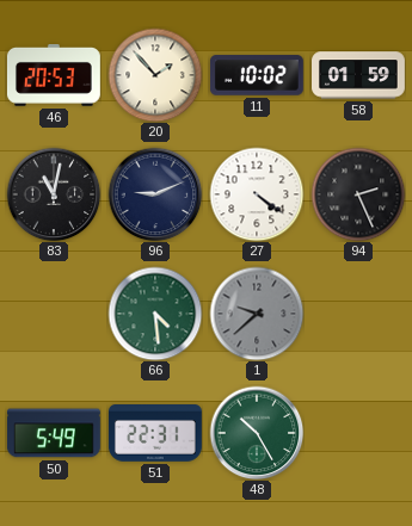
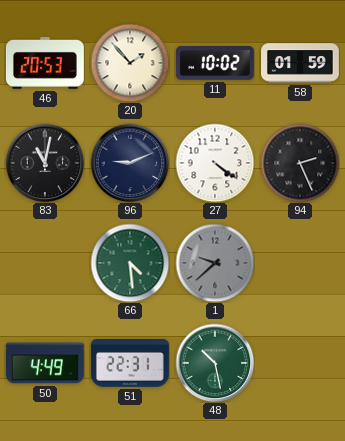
50: 5:49 -> 4:49 (45, 363)
48: 10:25 -> 10:28 (215, 363)
